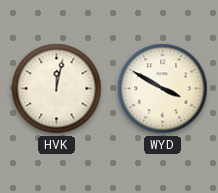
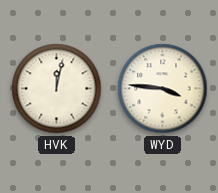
WYD: 3:50 -> 3:46 (163, 89)
